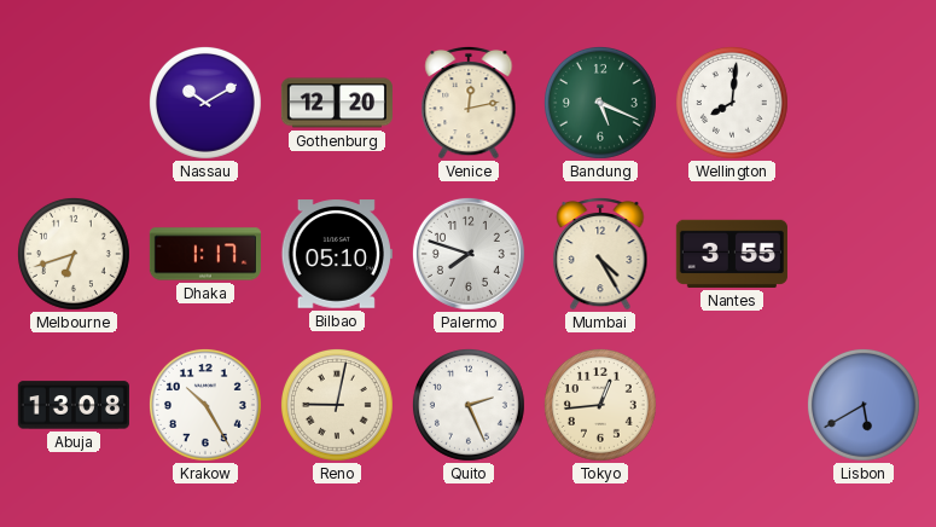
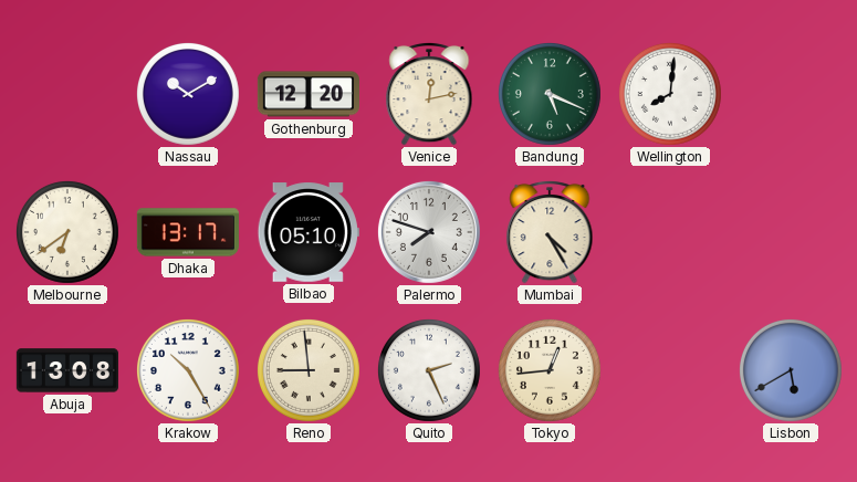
Melbourne: 6:42 -> 6:39 (67, 232)
Dhaka: 1:17 -> 13:17 (188, 232)
Nantes: 3:55 -> none (732, 254)
Reno: 9:02 -> 8:59 (309, 370)
